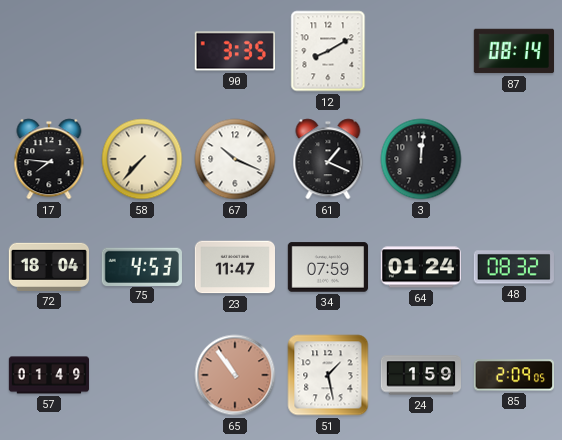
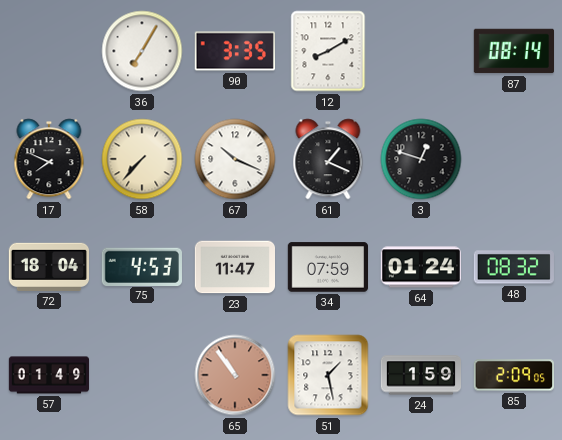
36: none -> 7:05 (142, 51)
17: 7:46 -> 7:49 (49, 159)
3: 12:01 -> 12:48 (421, 159)
